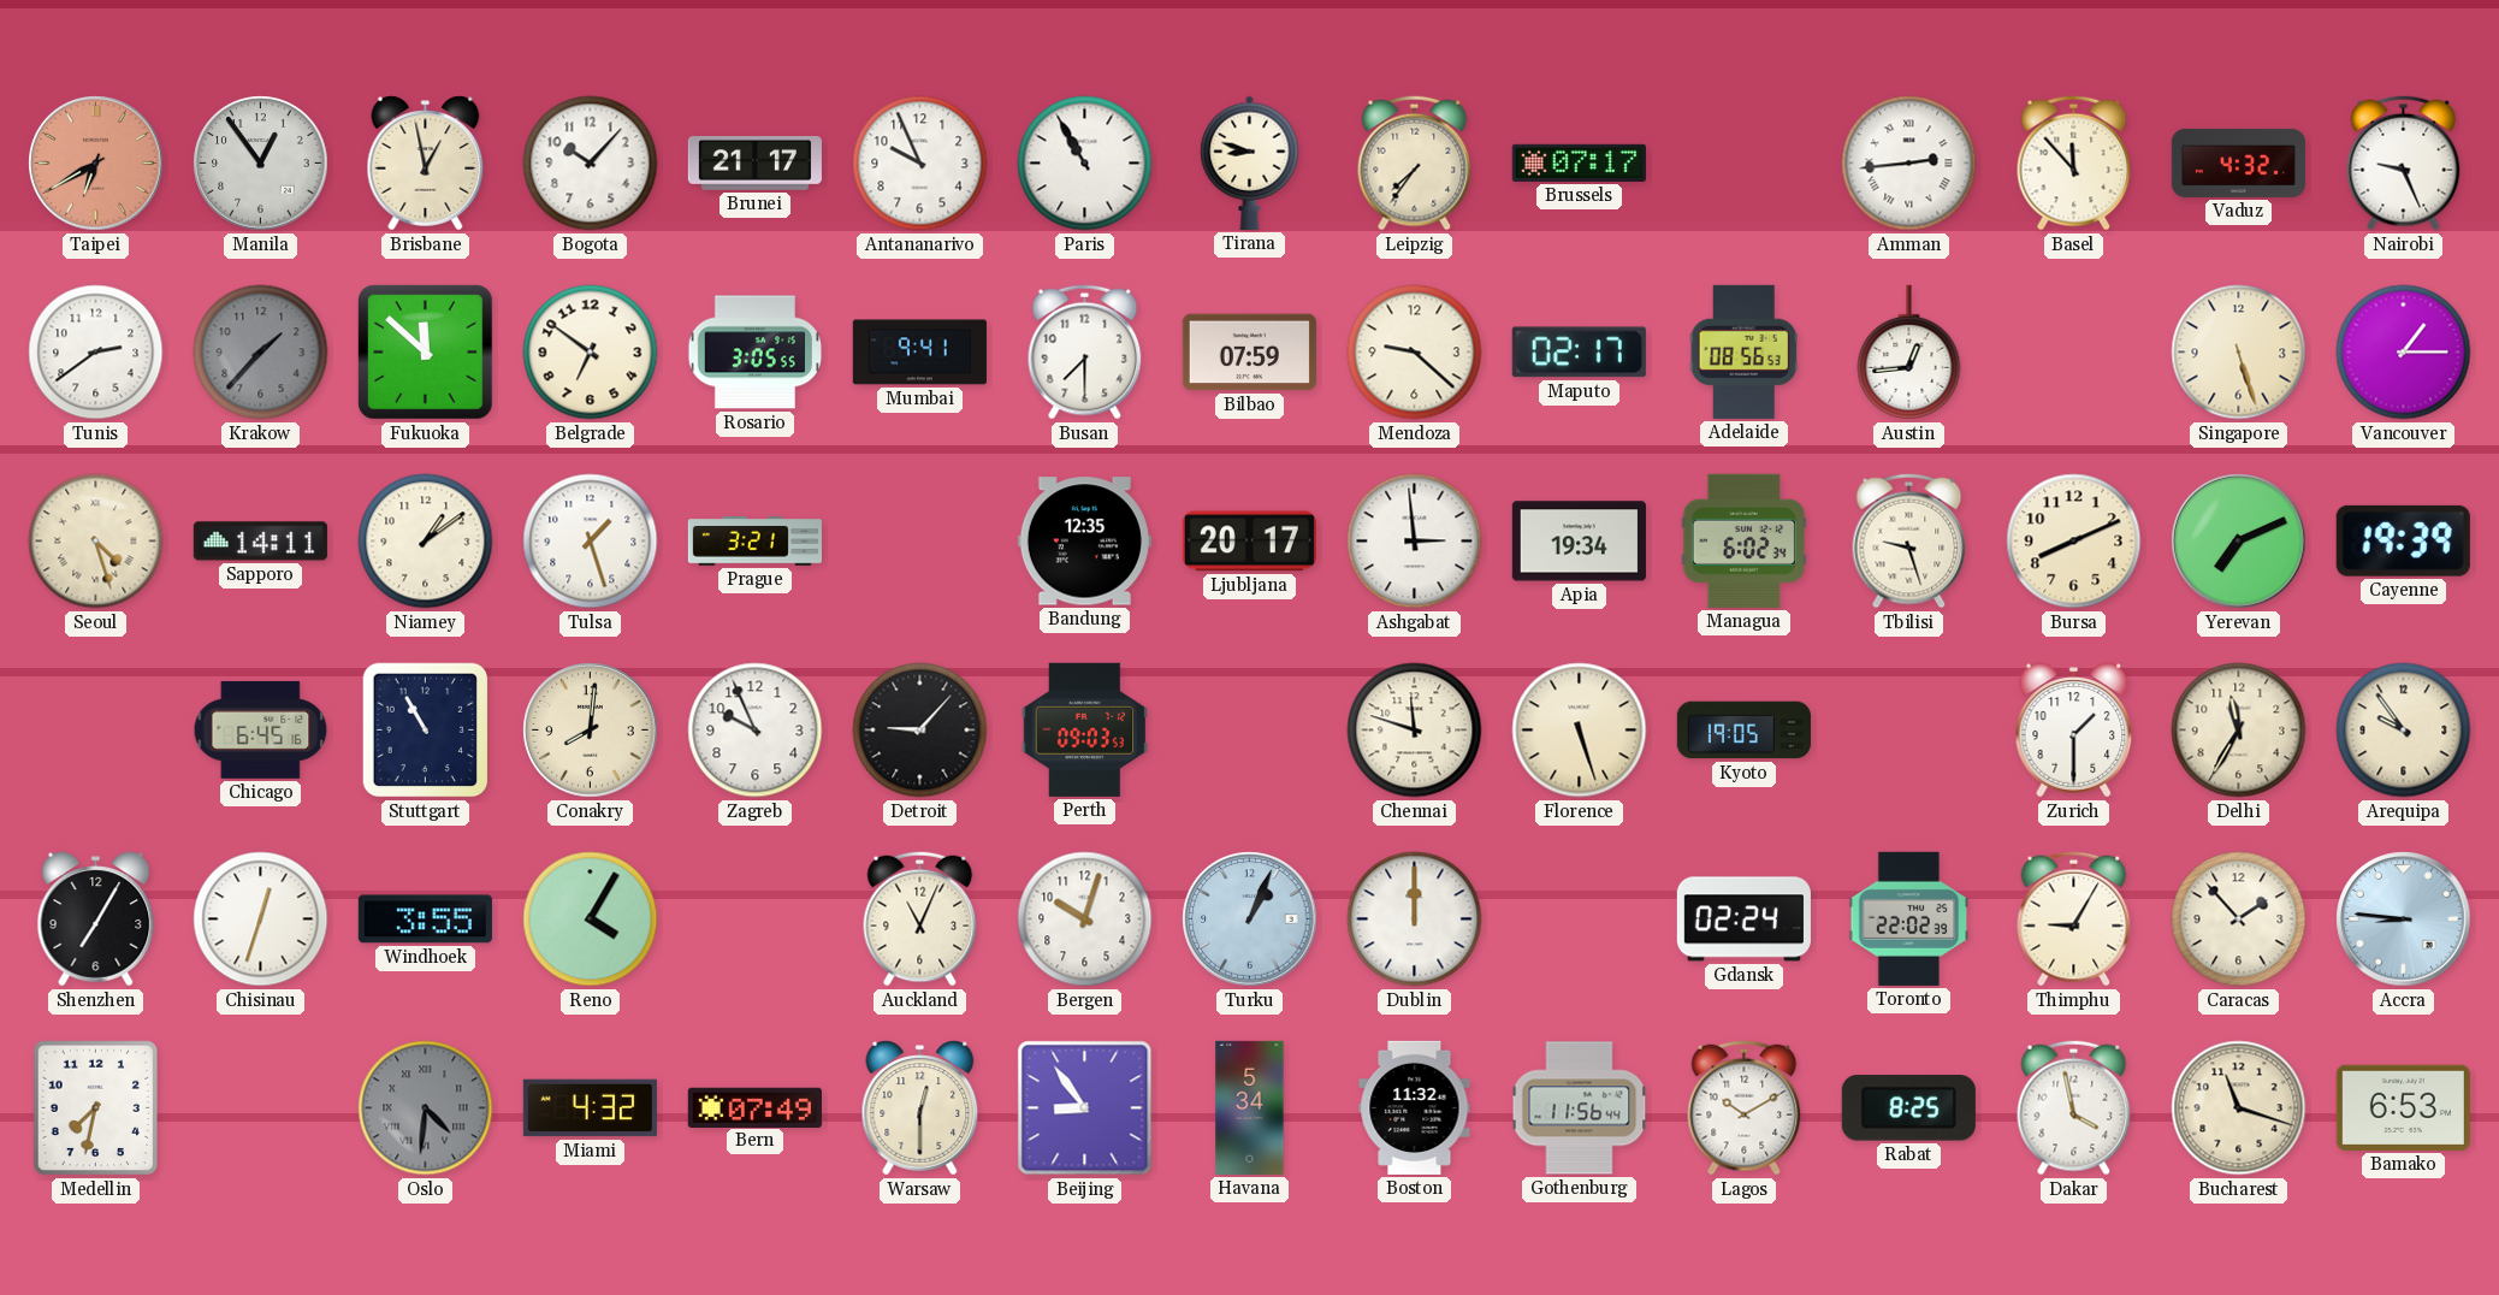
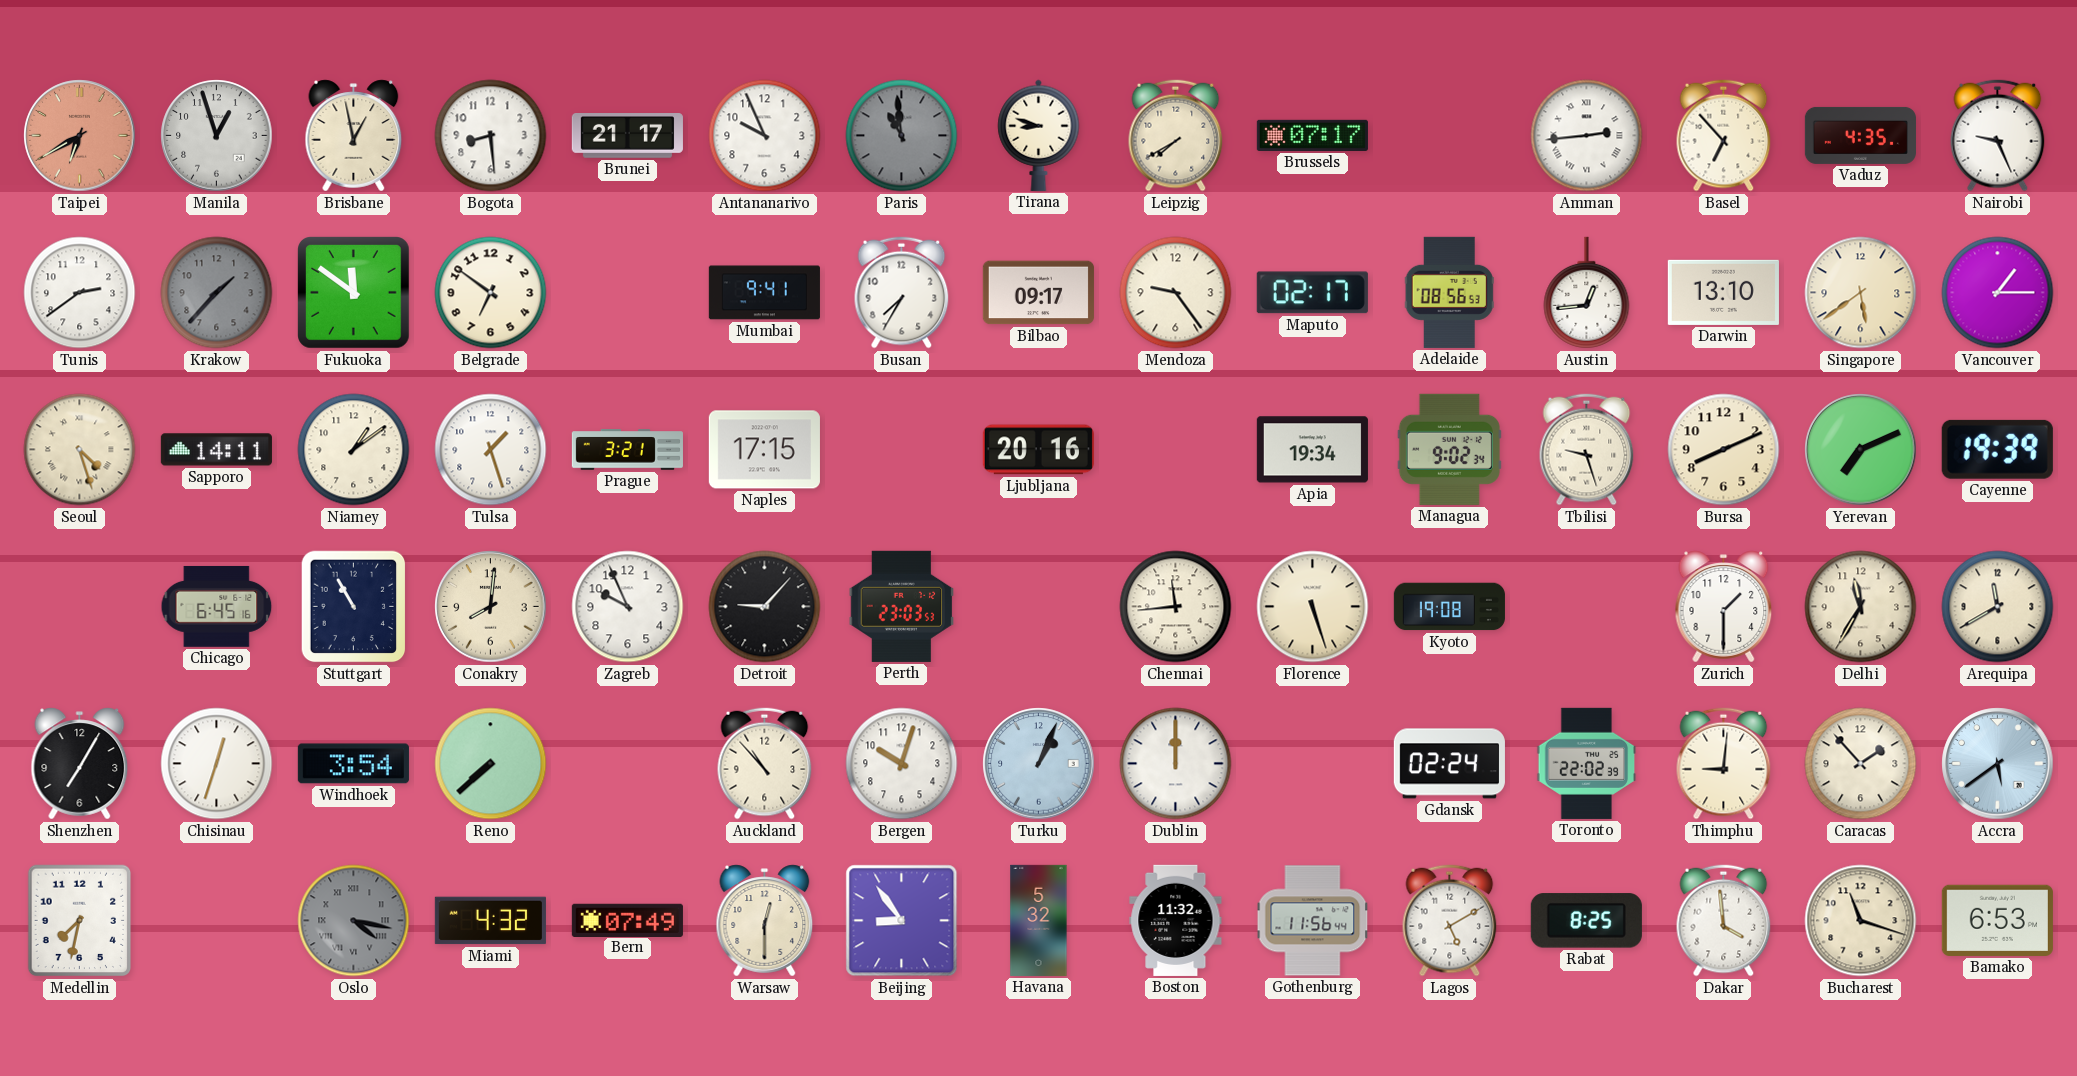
Manila: 12:54 -> 12:57 (217, 136)
Bogota: 10:07 -> 8:29 (491, 136)
Paris: 10:55 -> 10:59 (902, 136)
Paris dial: white -> grey (902, 136)
Leipzig: 7:36 -> 7:40 (1176, 136)
Basel: 11:53 -> 6:53 (1724, 136)
Vaduz: 4:32 -> 4:35 (1860, 135)
Fukuoka: 11:52 -> 11:51 (354, 293)
Rosario: 3:05 -> none (754, 353)
Busan: 7:30 -> 7:35 (902, 293)
Bilbao: 07:59 -> 09:17 (1038, 293)
Mendoza: 9:22 -> 9:24 (1176, 293)
Darwin: none -> 13:10 (1723, 292)
Singapore: 5:27 -> 5:39 (1861, 293)
Naples: none -> 17:15 (764, 450)
Bandung: 12:35 -> none (1084, 542)
Ljubljana: 20:17 -> 20:16 (1038, 450)
Ashgabat: 2:59 -> none (1415, 542)
Managua: 6:02 -> 9:02 (1449, 449)
Perth: 09:03 -> 23:03 (902, 606)
Chennai: 11:48 -> 11:44 (1176, 607)
Kyoto: 19:05 -> 19:08 (1449, 607)
Arequipa: 9:54 -> 11:40 (1998, 607)
Windhoek: 3:55 -> 3:54 (353, 764)
Reno: 4:05 -> 7:38 (491, 764)
Auckland: 11:04 -> 10:53 (765, 764)
Thimphu: 9:05 -> 9:01 (1724, 764)
Accra: 8:46 -> 5:39 (1998, 764)
Oslo: 4:31 -> 4:17 (354, 921)
Havana: 5:34 -> 5:32 (1039, 920)
Lagos: 10:10 -> 5:10 (1450, 921)
Dakar: 3:58 -> 3:59 (1724, 921)
